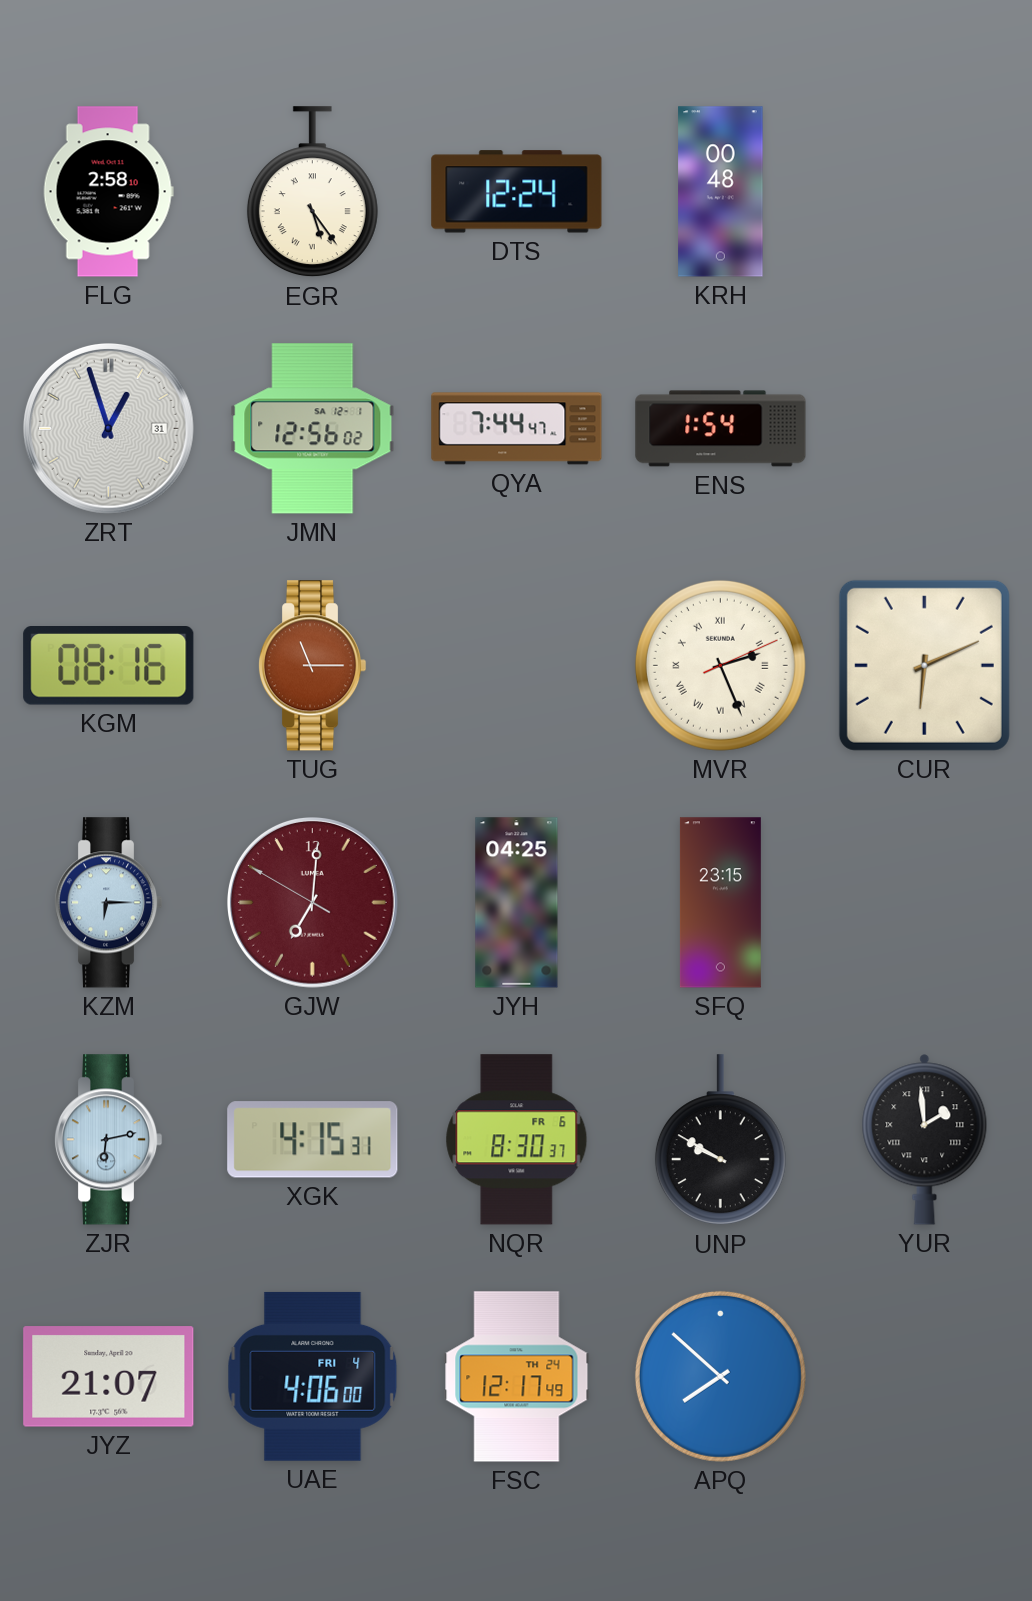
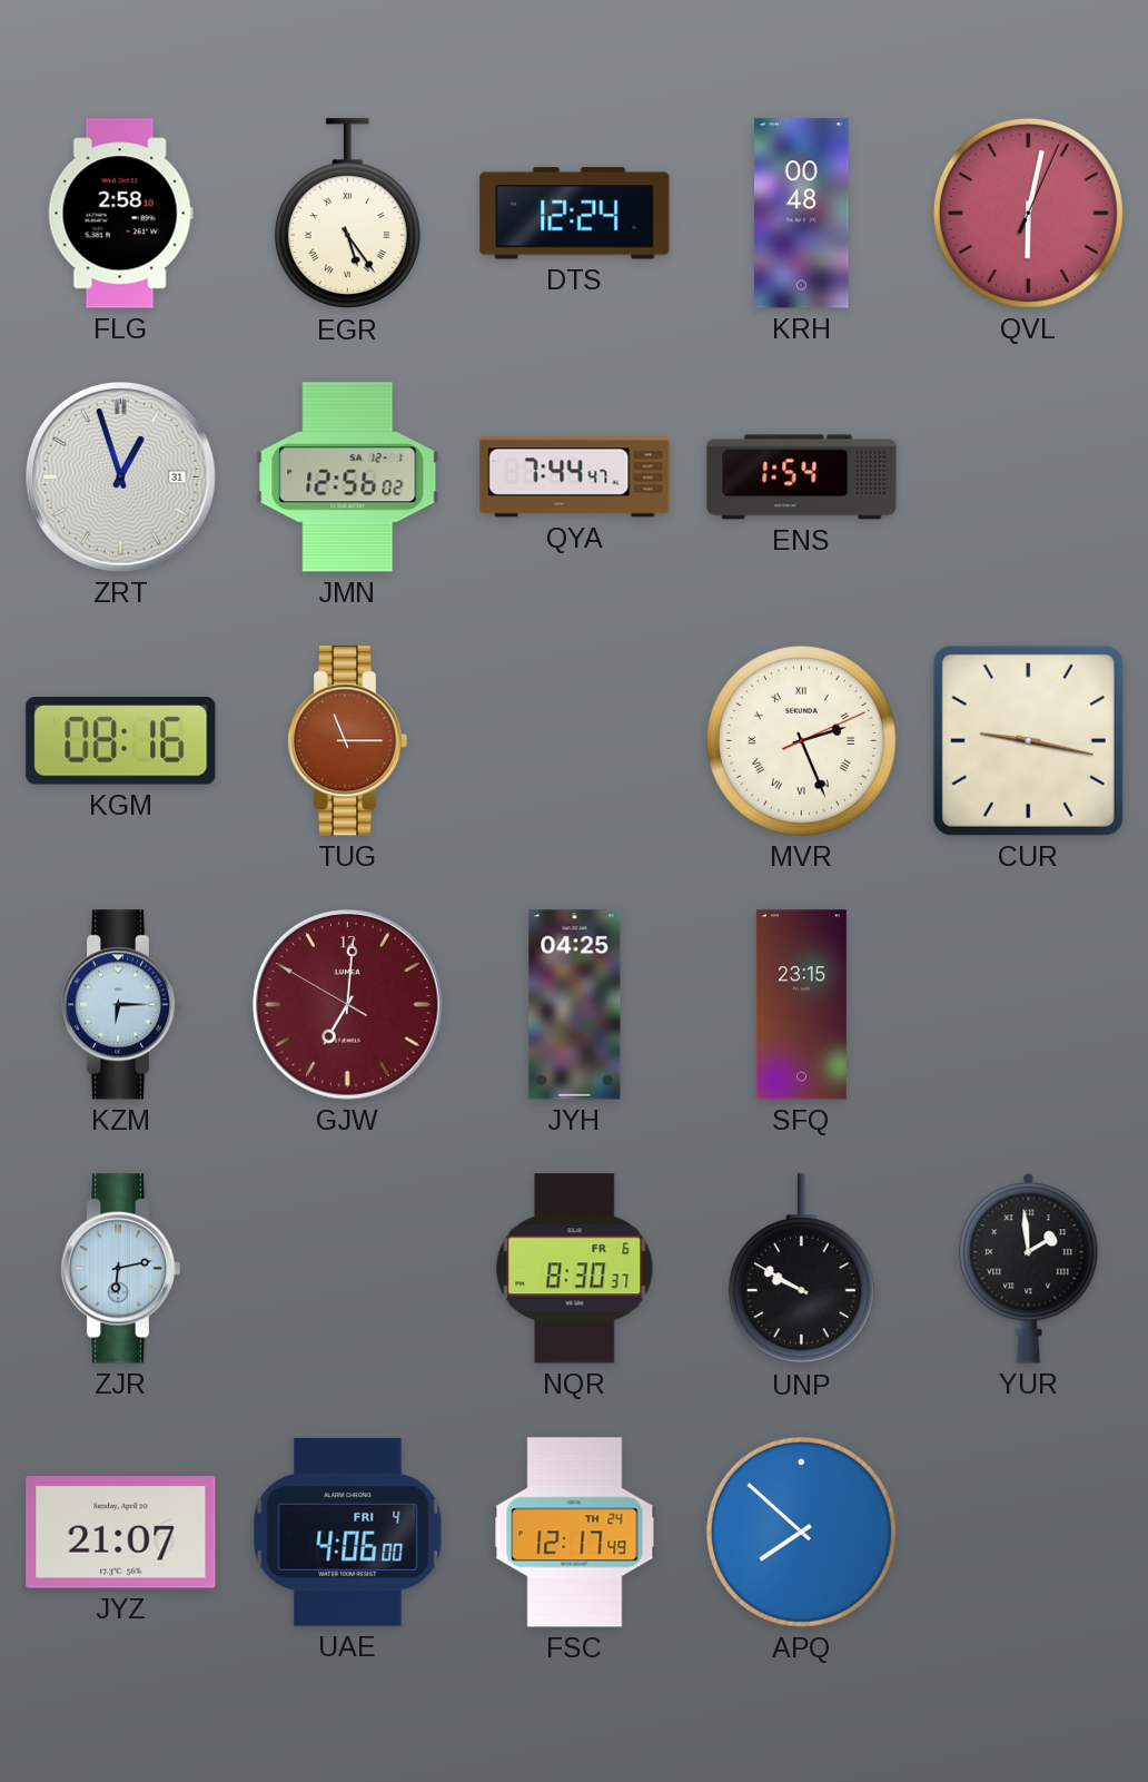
QVL: none -> 6:02 (1028, 213)
CUR: 6:11 -> 9:17 (1028, 740)
XGK: 4:15 -> none (313, 1140)
